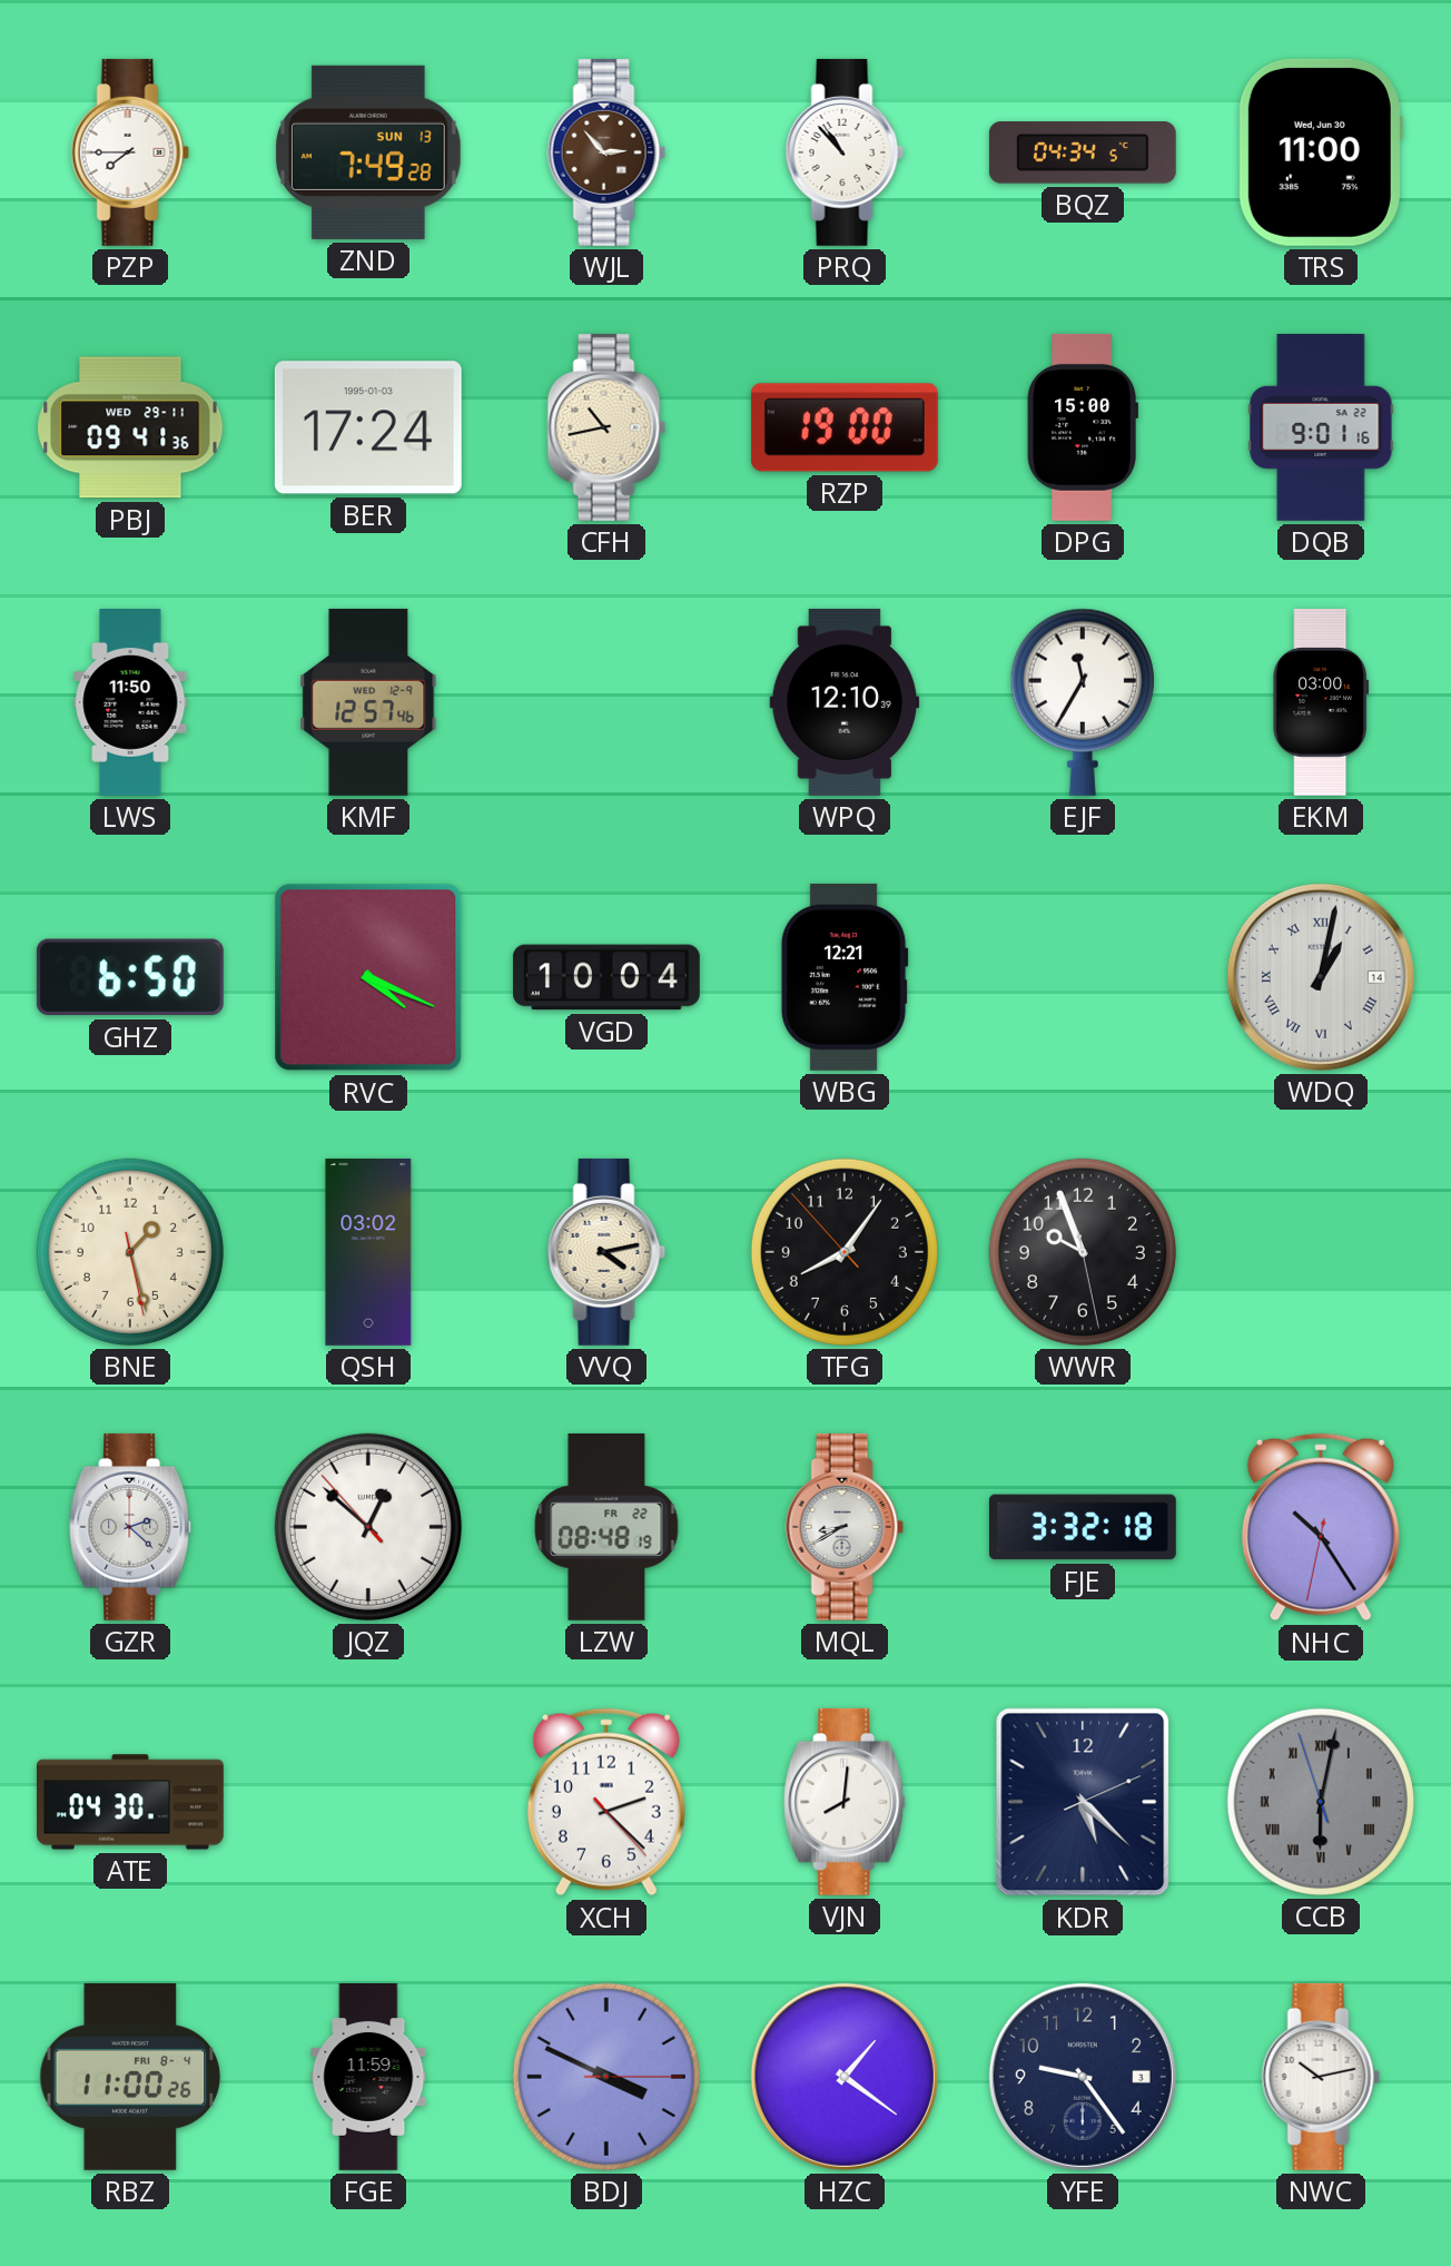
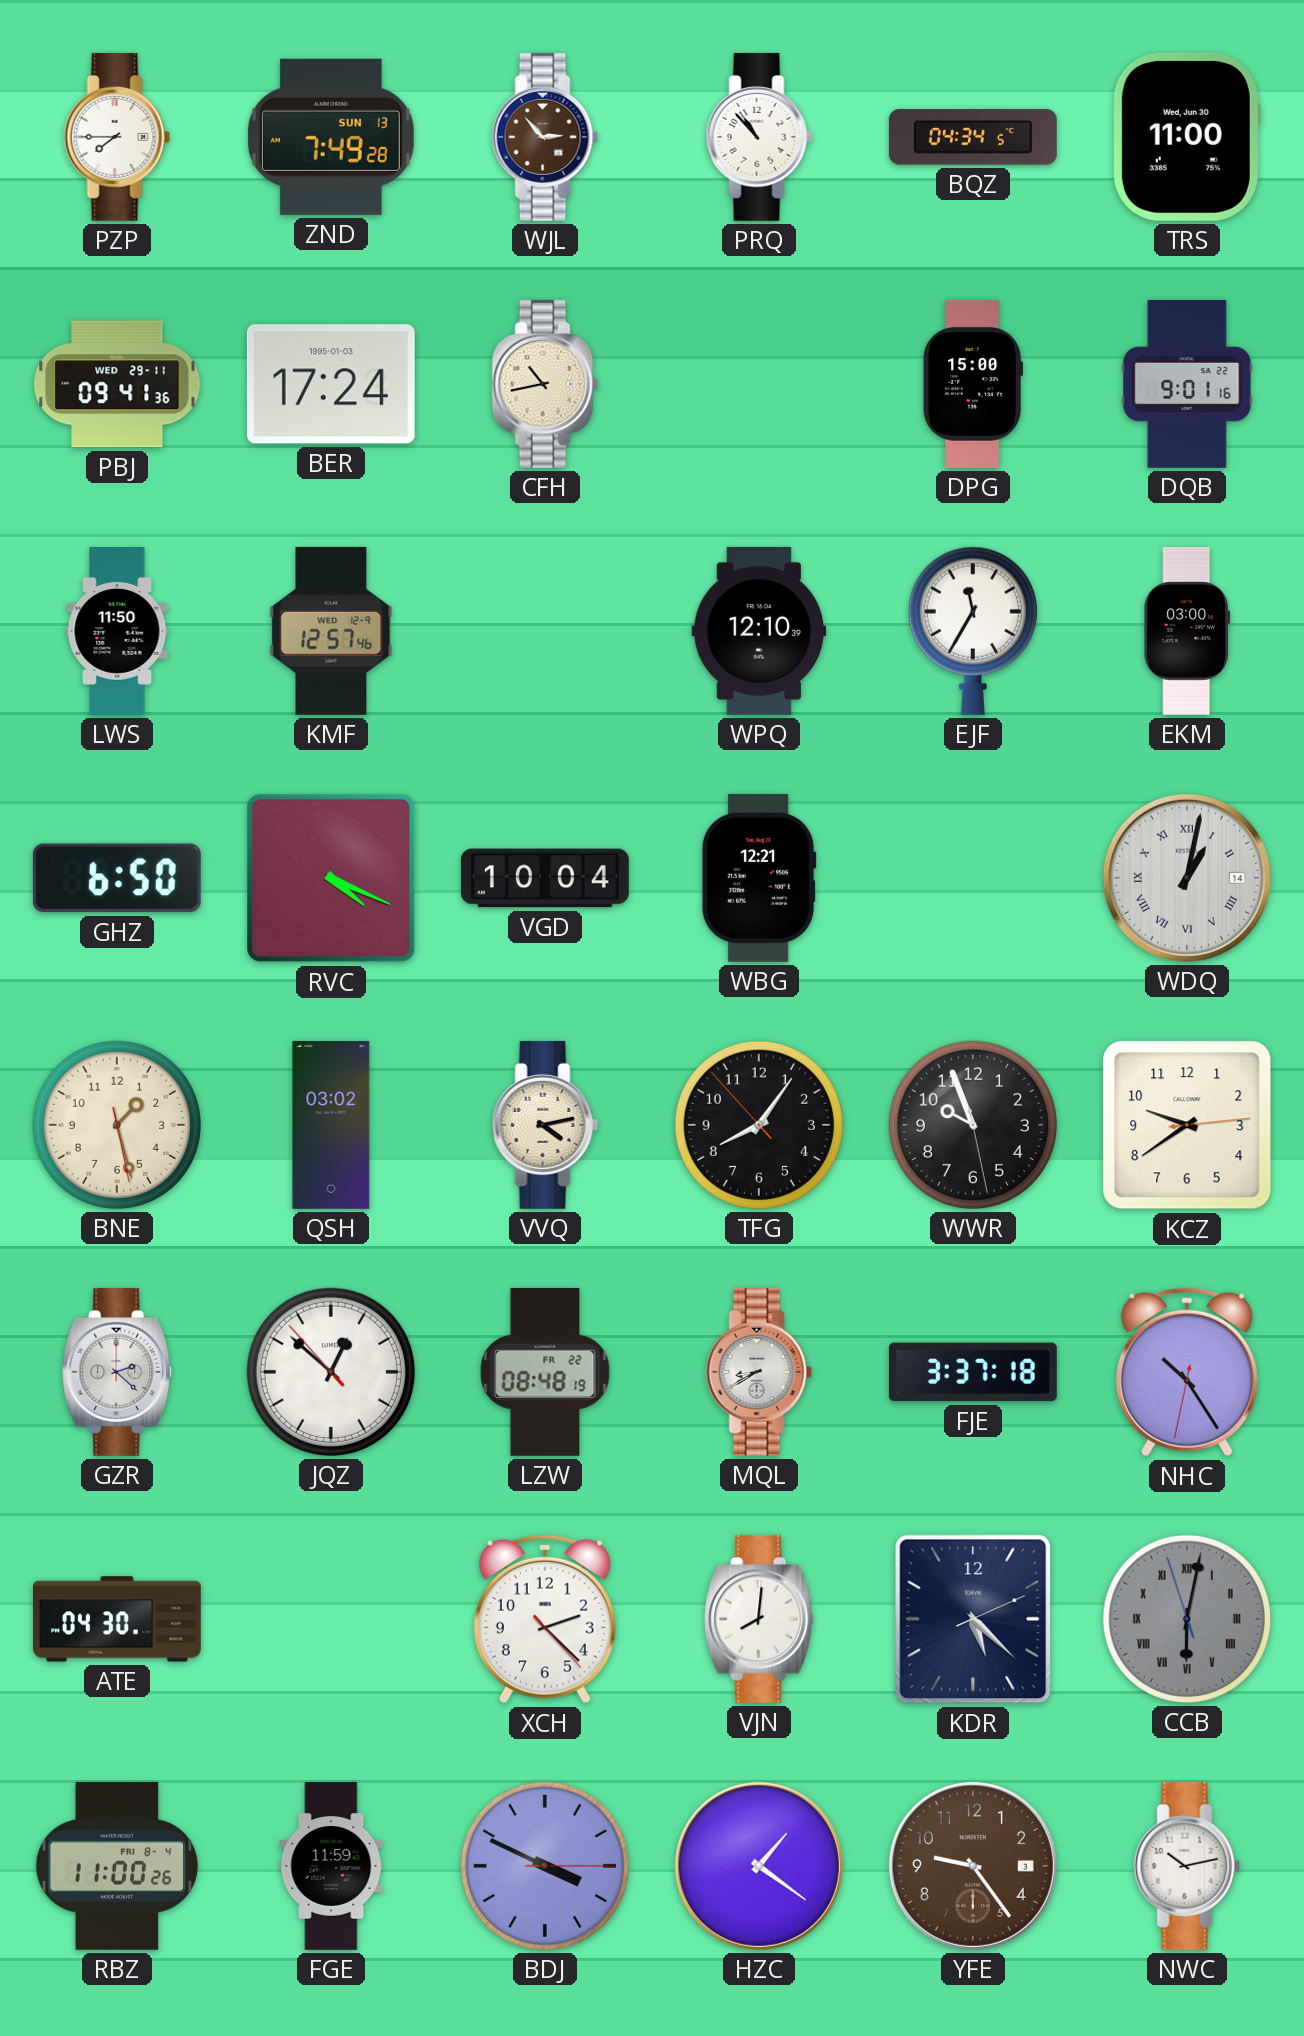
RZP: 19:00 -> none (845, 427)
KCZ: none -> 9:39 (1187, 1125)
FJE: 3:32 -> 3:37 (973, 1372)
YFE dial: navy -> brown (973, 1866)
